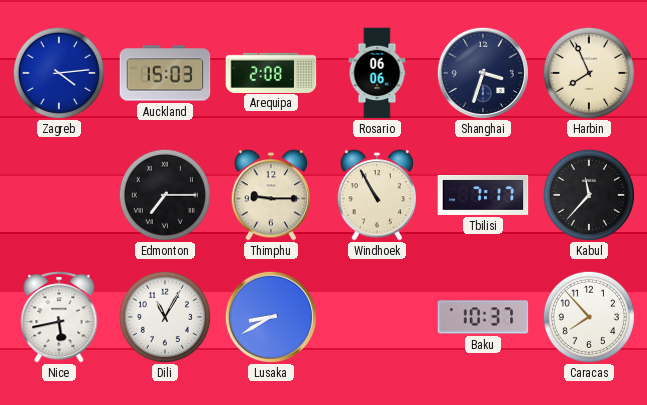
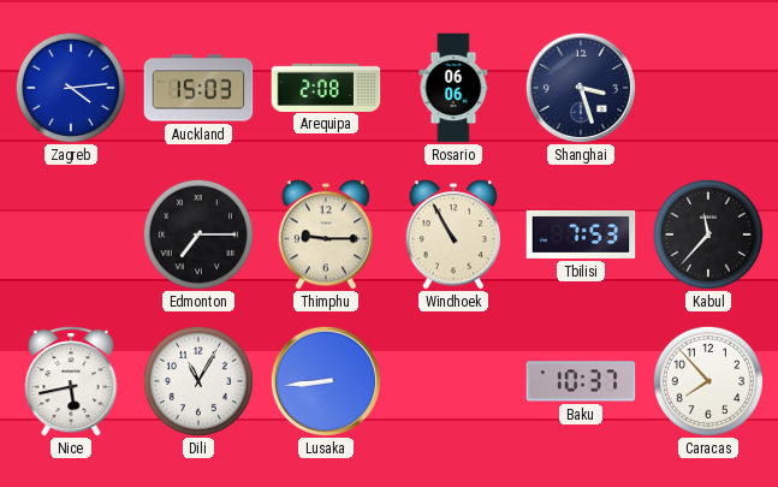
Shanghai: 3:33 -> 3:27 (581, 88)
Harbin: 7:56 -> none (589, 73)
Tbilisi: 7:17 -> 7:53 (581, 234)
Lusaka: 8:40 -> 8:44 (326, 381)
